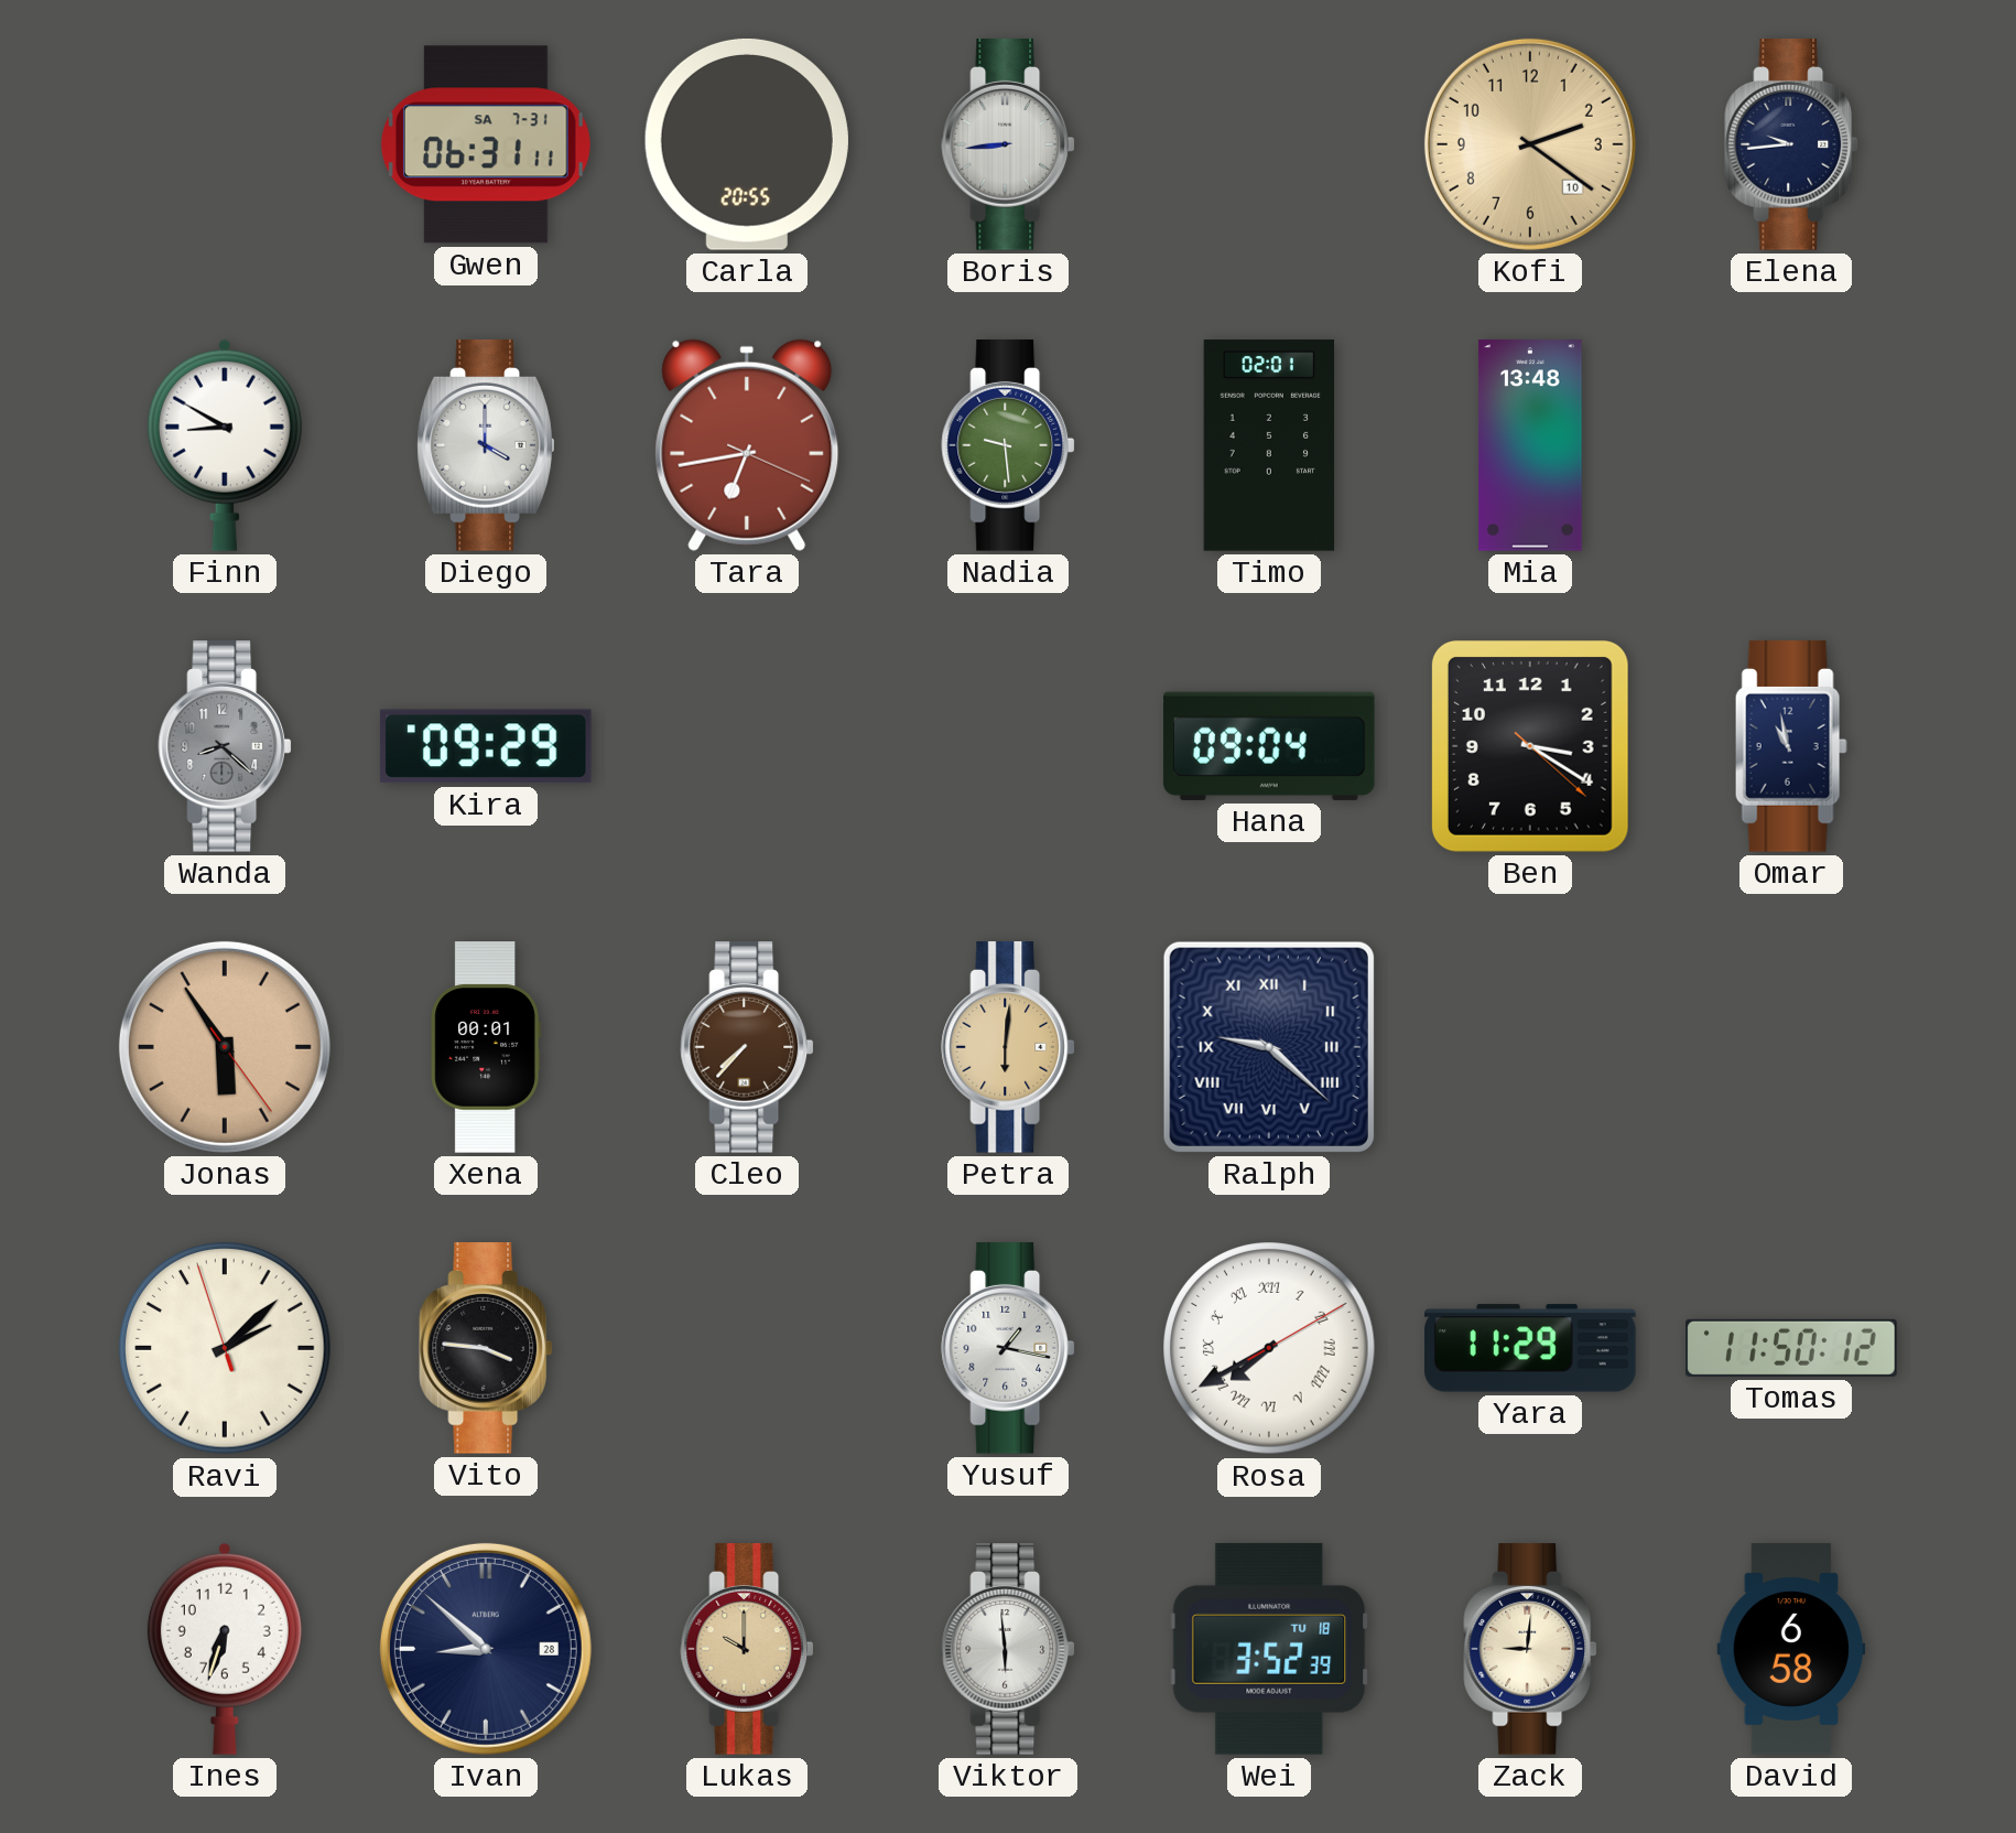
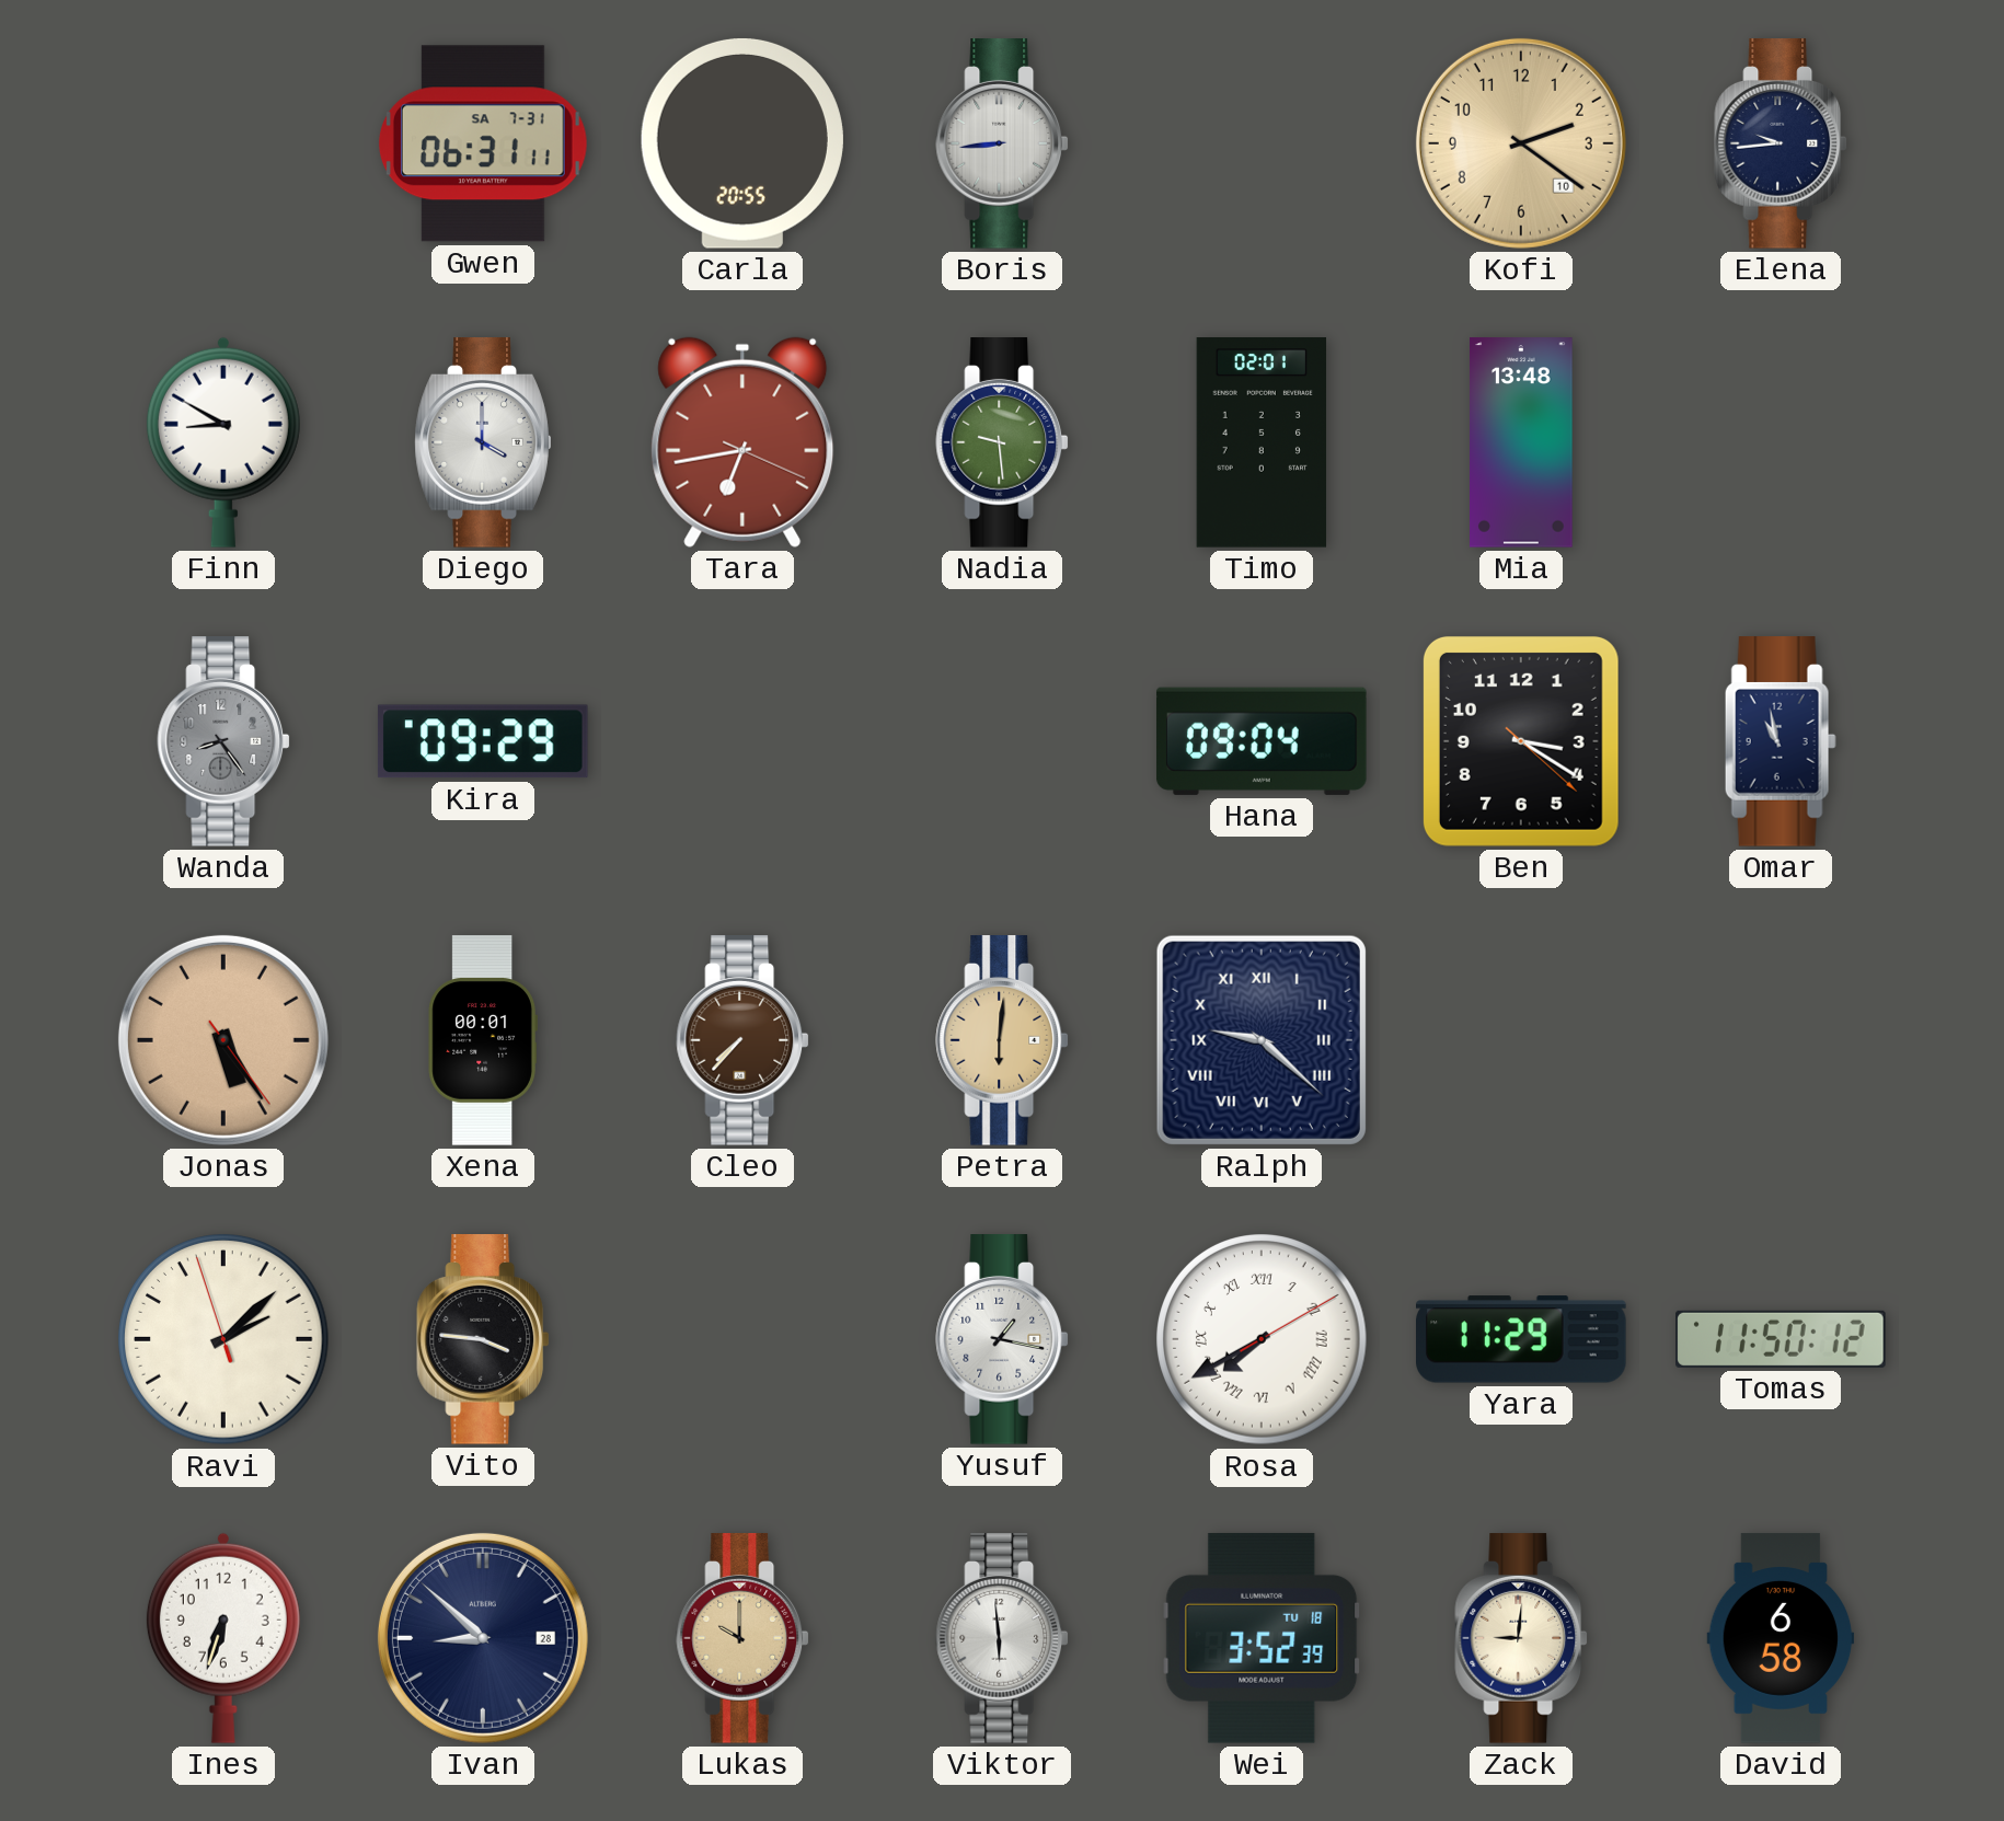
Wanda: 8:22 -> 8:24 (223, 741)
Jonas: 5:54 -> 5:24 (223, 1040)
